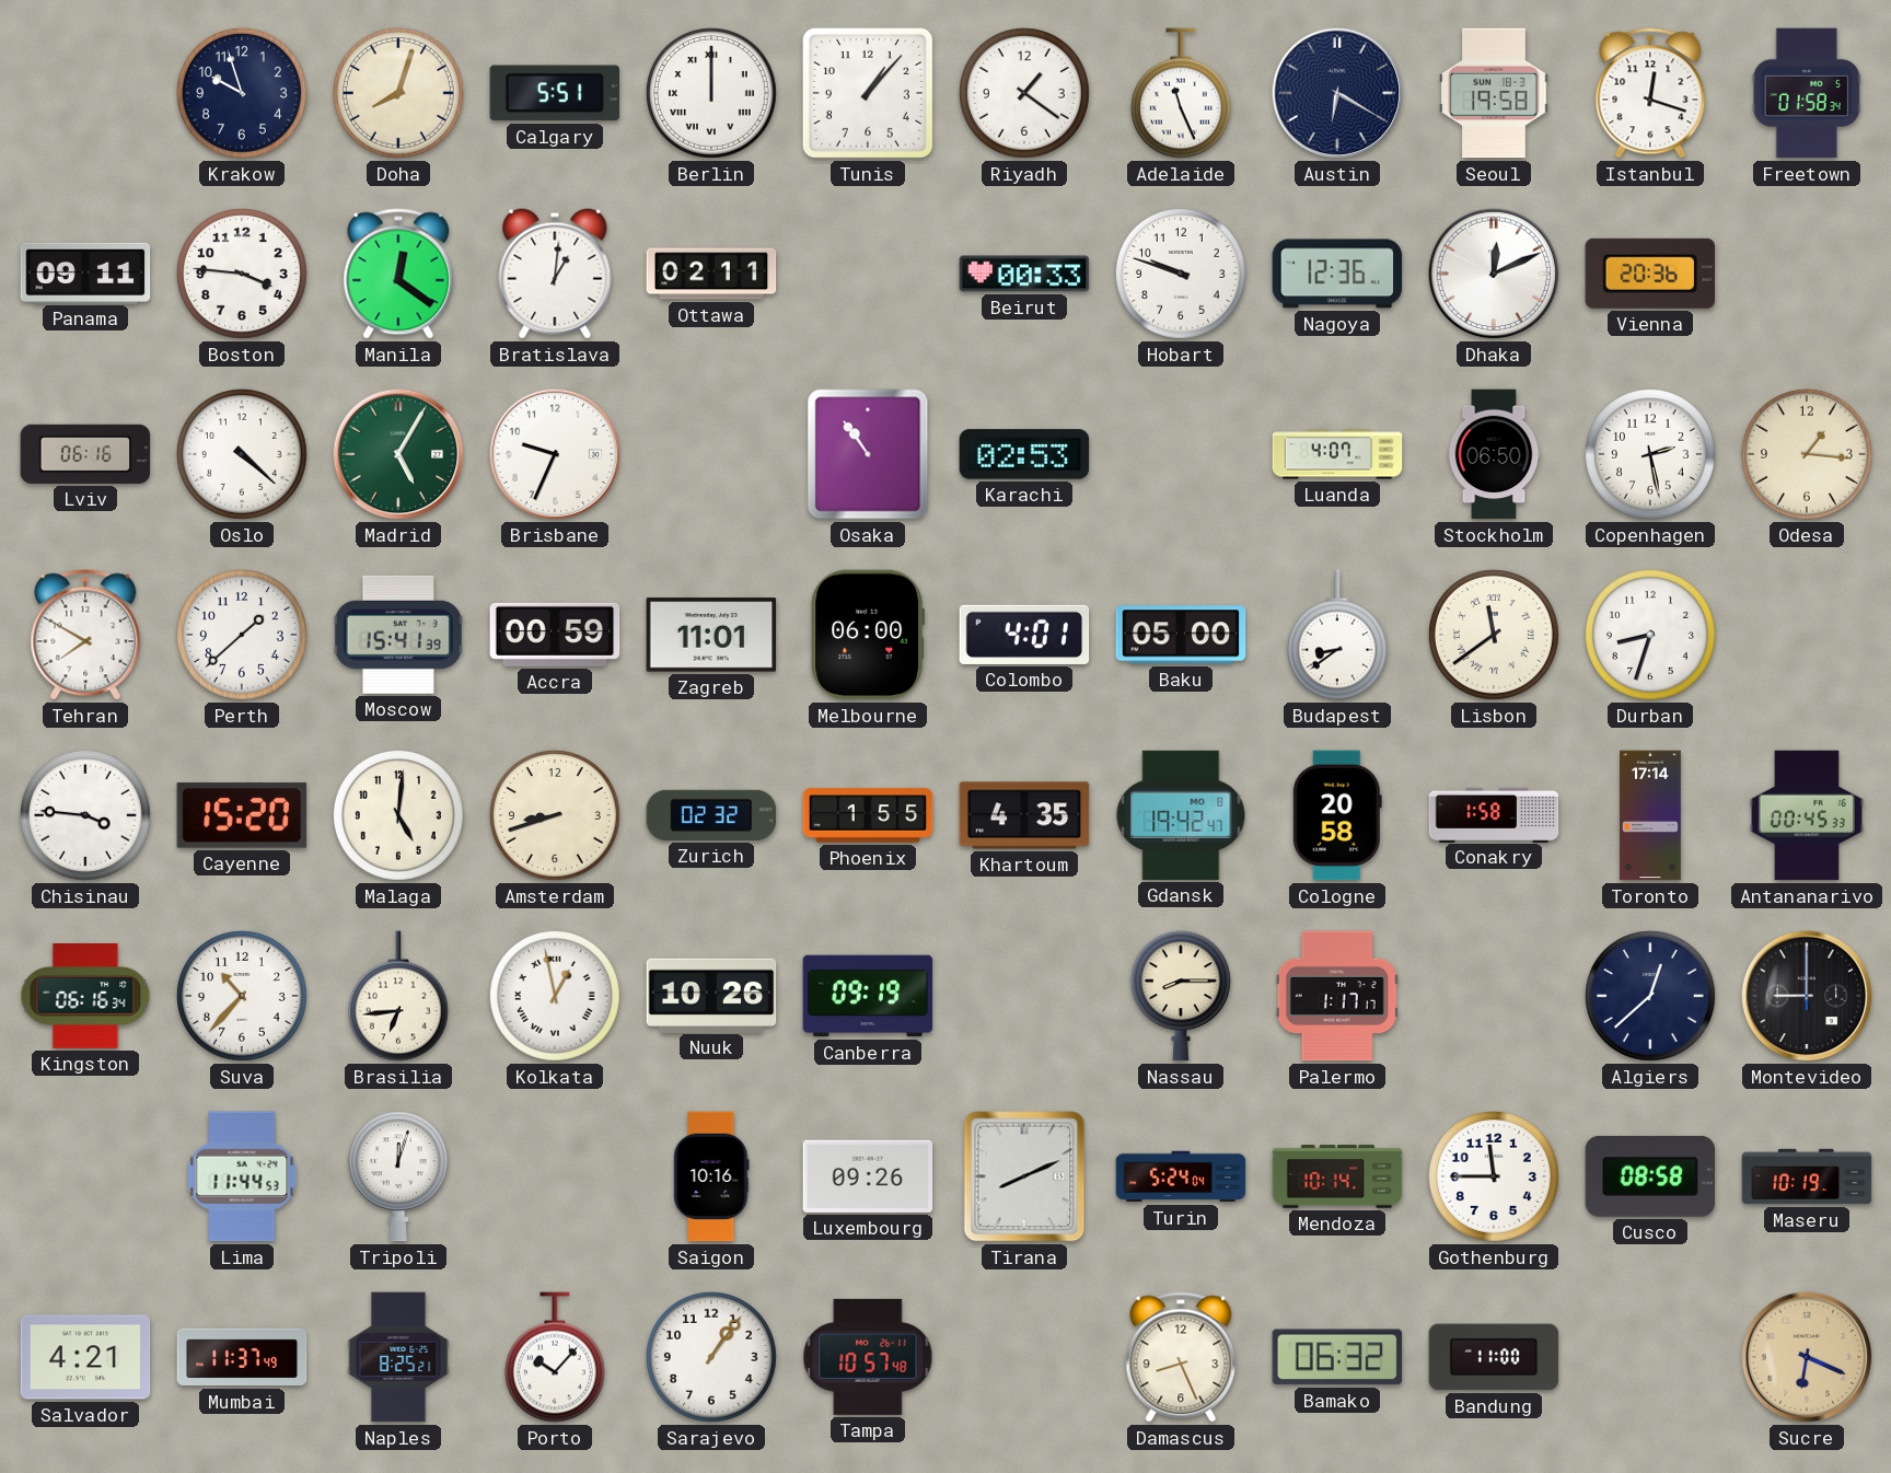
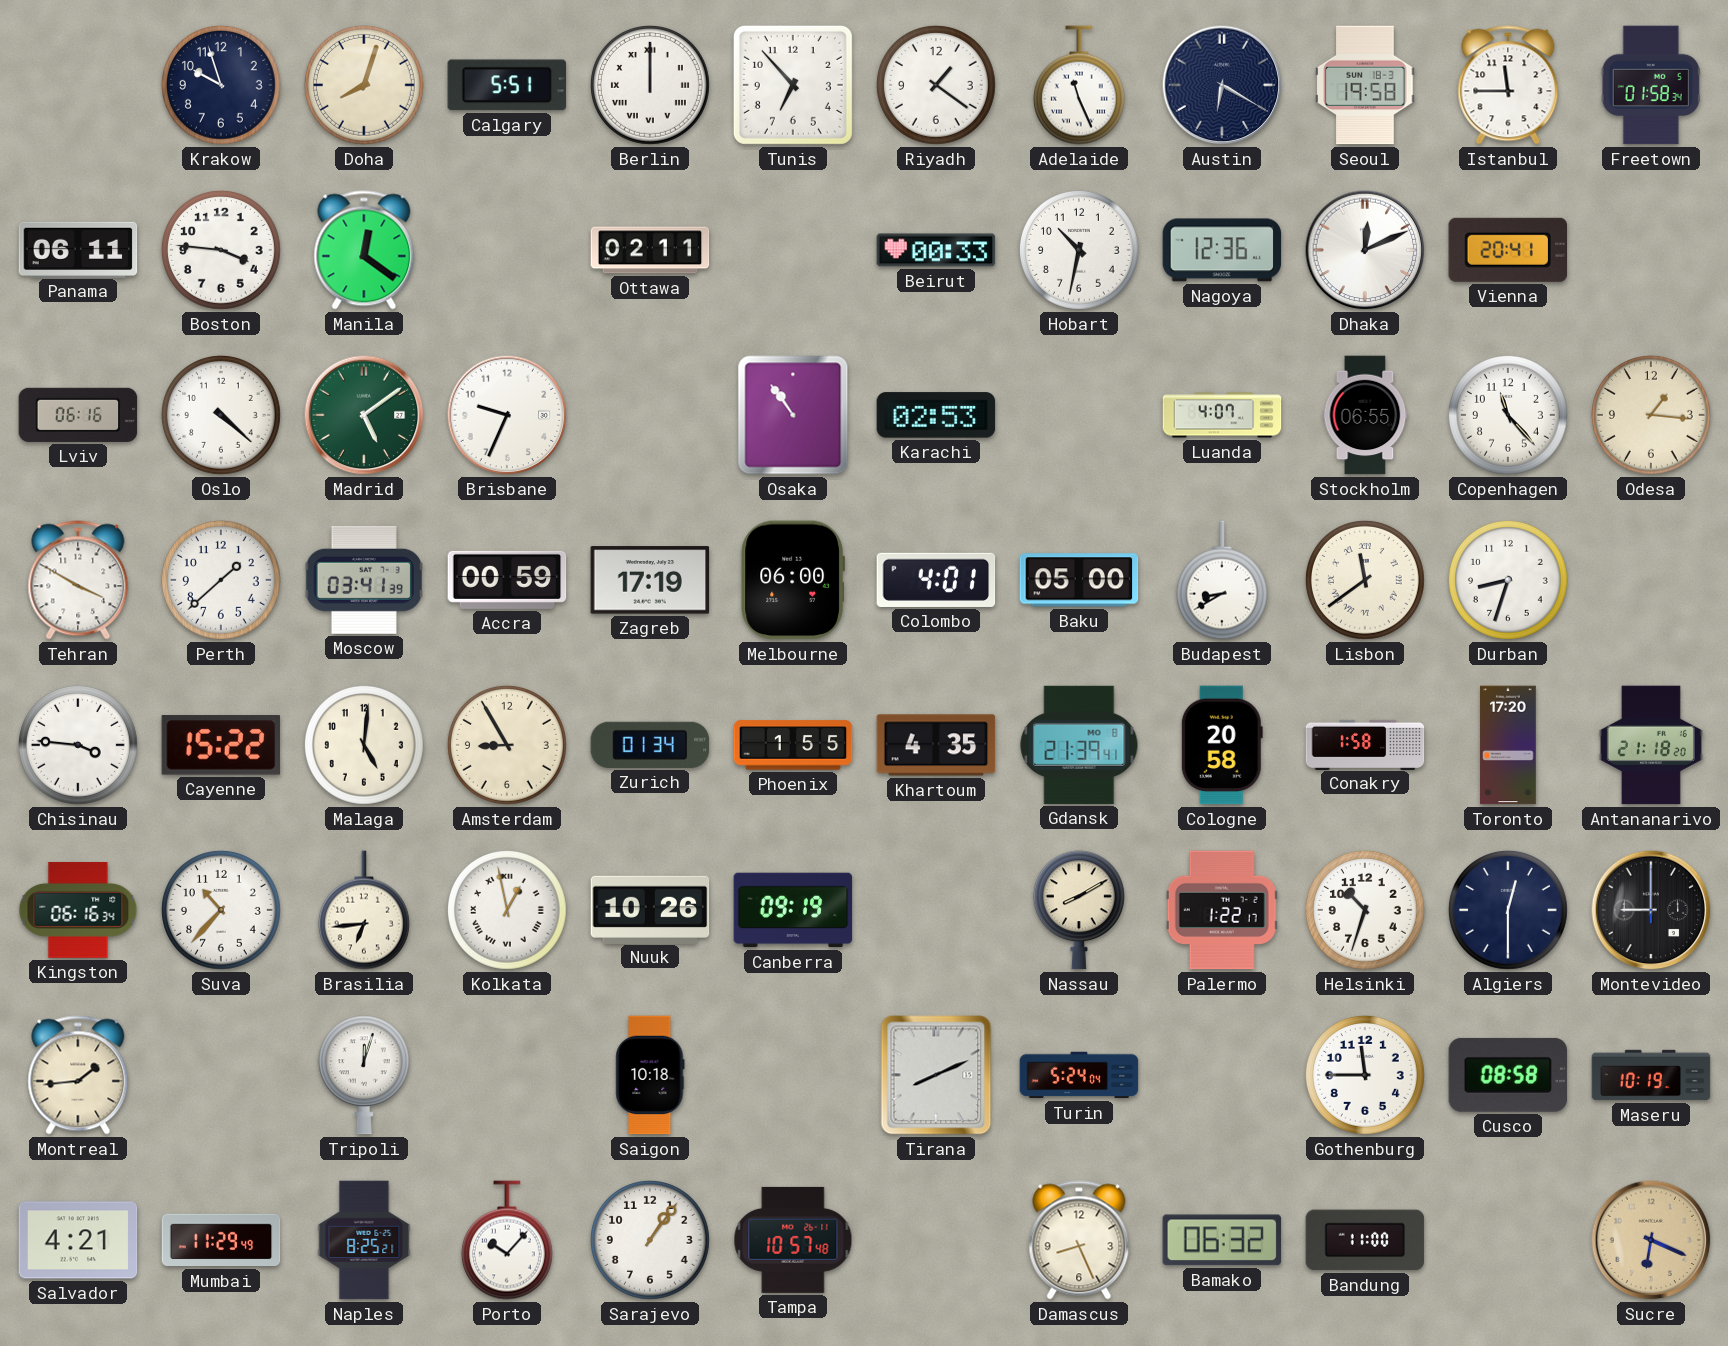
Tunis: 1:07 -> 6:53 (793, 85)
Istanbul: 12:18 -> 11:45 (1508, 85)
Panama: 09:11 -> 06:11 (78, 249)
Bratislava: 1:01 -> none (555, 274)
Hobart: 9:48 -> 10:32 (1079, 250)
Vienna: 20:36 -> 20:41 (1507, 250)
Madrid: 5:05 -> 5:09 (364, 415)
Stockholm: 06:50 -> 06:55 (1365, 415)
Copenhagen: 2:28 -> 11:23 (1508, 415)
Tehran: 7:50 -> 3:50 (78, 580)
Moscow: 15:41 -> 03:41 (364, 580)
Zagreb: 11:01 -> 17:19 (650, 580)
Budapest: 8:39 -> 8:40 (1222, 580)
Cayenne: 15:20 -> 15:22 (221, 745)
Amsterdam: 8:42 -> 8:55 (507, 745)
Zurich: 02:32 -> 01:34 (650, 745)
Gdansk: 19:42 -> 21:39 (1079, 745)
Toronto: 17:14 -> 17:20 (1508, 745)
Antananarivo: 00:45 -> 21:18 (1651, 745)
Nassau: 8:15 -> 8:10 (1079, 910)
Palermo: 1:17 -> 1:22 (1222, 910)
Helsinki: none -> 10:33 (1365, 910)
Algiers: 12:38 -> 12:30 (1508, 910)
Montreal: none -> 1:44 (78, 1075)
Lima: 11:44 -> none (242, 1176)
Saigon: 10:16 -> 10:18 (650, 1075)
Luxembourg: 09:26 -> none (868, 1176)
Mendoza: 10:14 -> none (1337, 1176)
Mumbai: 11:37 -> 11:29 (221, 1240)
